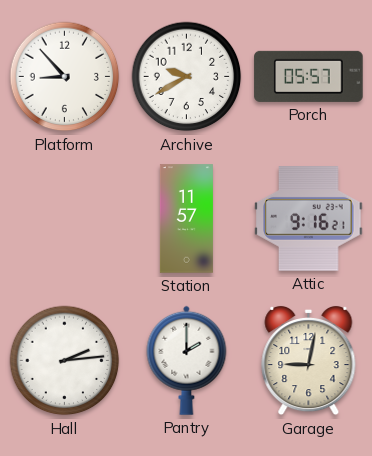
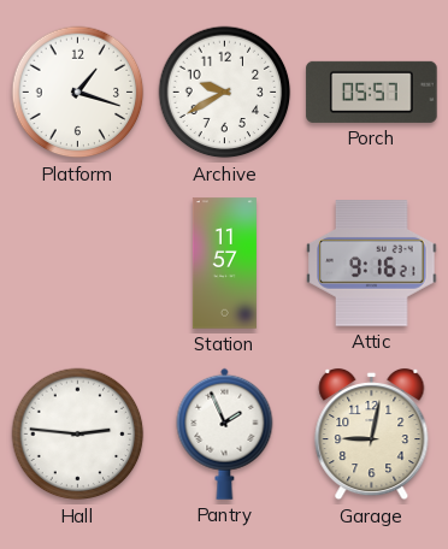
Platform: 8:53 -> 1:18 (78, 93)
Hall: 2:14 -> 2:46 (78, 435)
Pantry: 2:00 -> 1:56 (225, 433)
